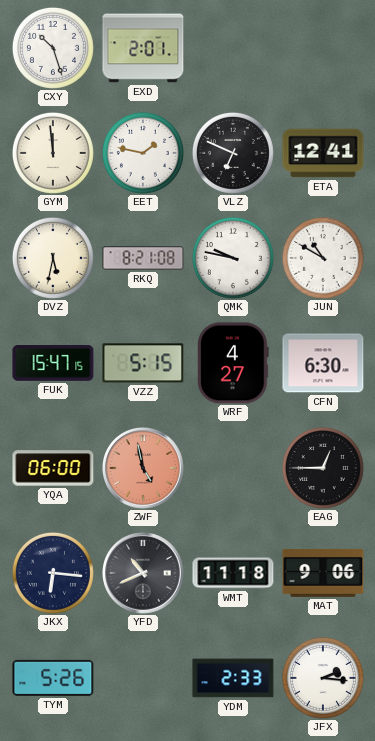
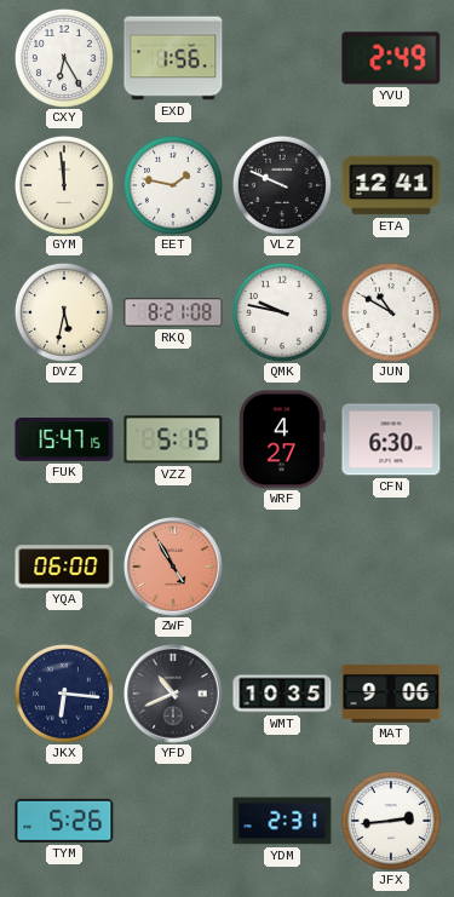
CXY: 10:27 -> 6:25 (64, 58)
EXD: 2:01 -> 1:56 (173, 58)
YVU: none -> 2:49 (391, 58)
VLZ: 6:49 -> 9:49 (282, 185)
ZWF: 4:58 -> 4:55 (173, 567)
EAG: 12:45 -> none (323, 468)
WMT: 11:18 -> 10:35 (282, 694)
YDM: 2:33 -> 2:31 (282, 821)
JFX: 2:16 -> 2:44 (391, 821)
